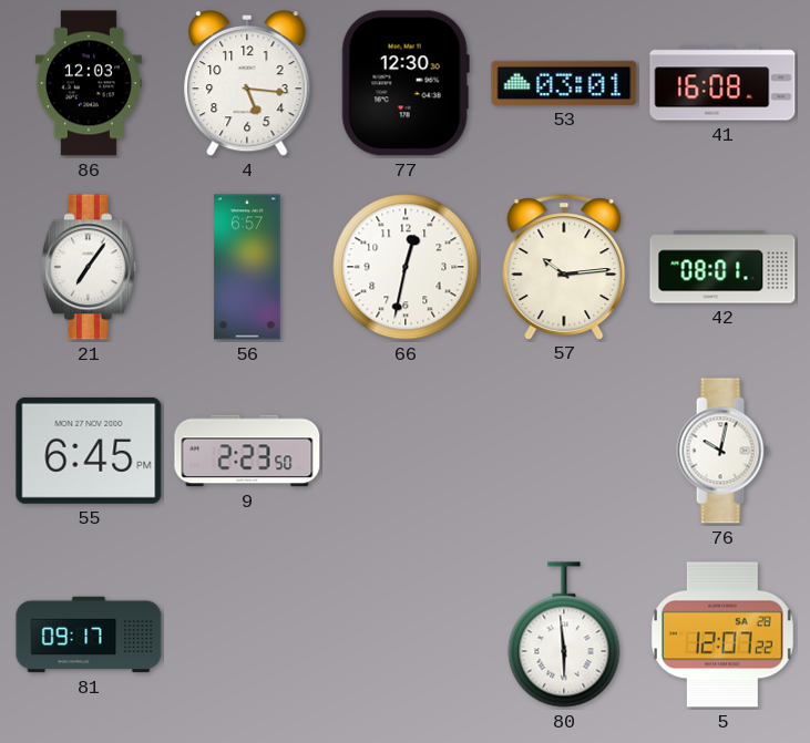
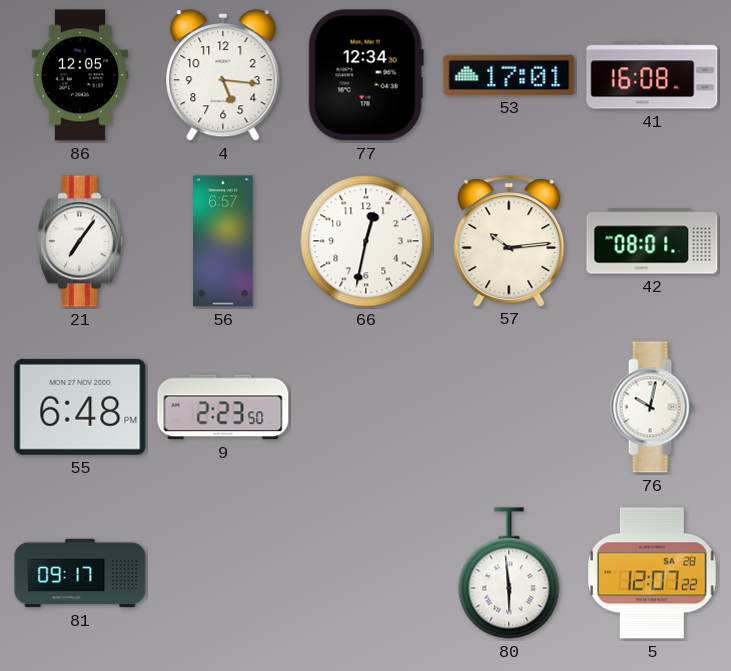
86: 12:03 -> 12:05 (80, 75)
77: 12:30 -> 12:34 (366, 75)
53: 03:01 -> 17:01 (509, 75)
55: 6:45 -> 6:48 (80, 407)
